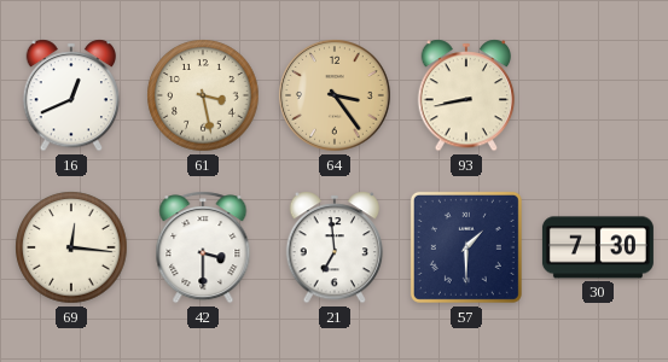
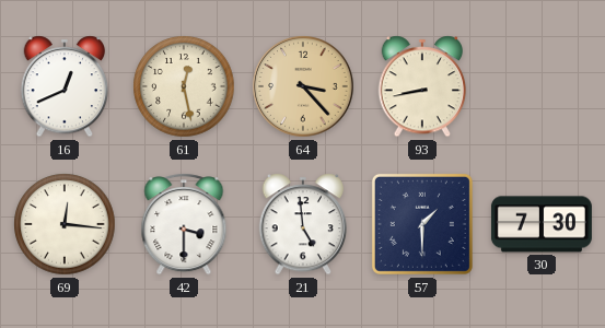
61: 3:28 -> 12:28 (184, 86)
64: 3:24 -> 3:23 (303, 86)
21: 6:59 -> 4:59 (303, 224)
